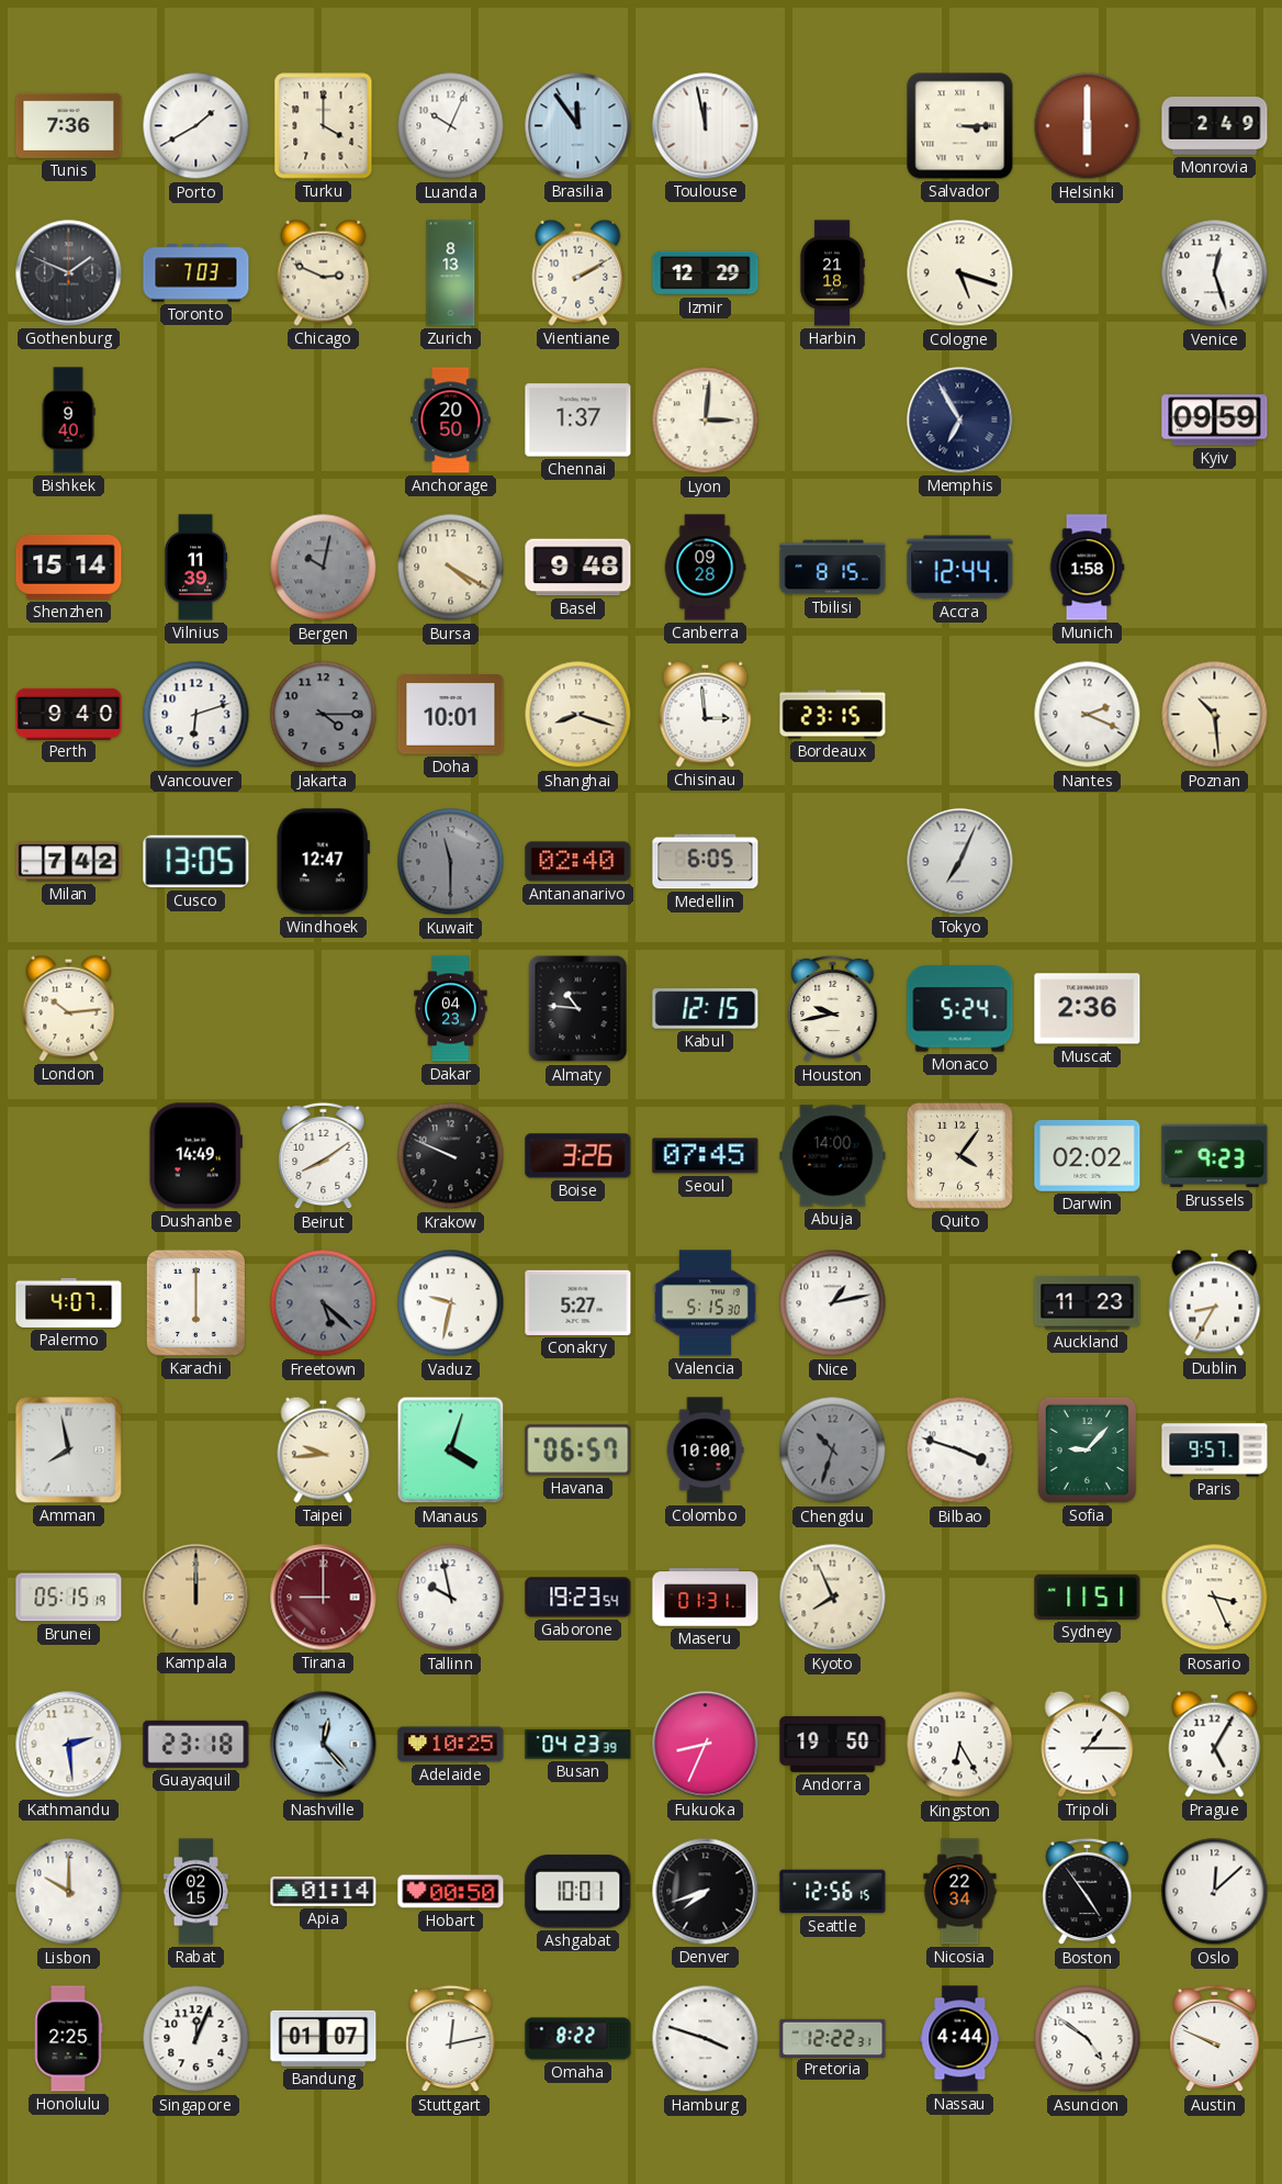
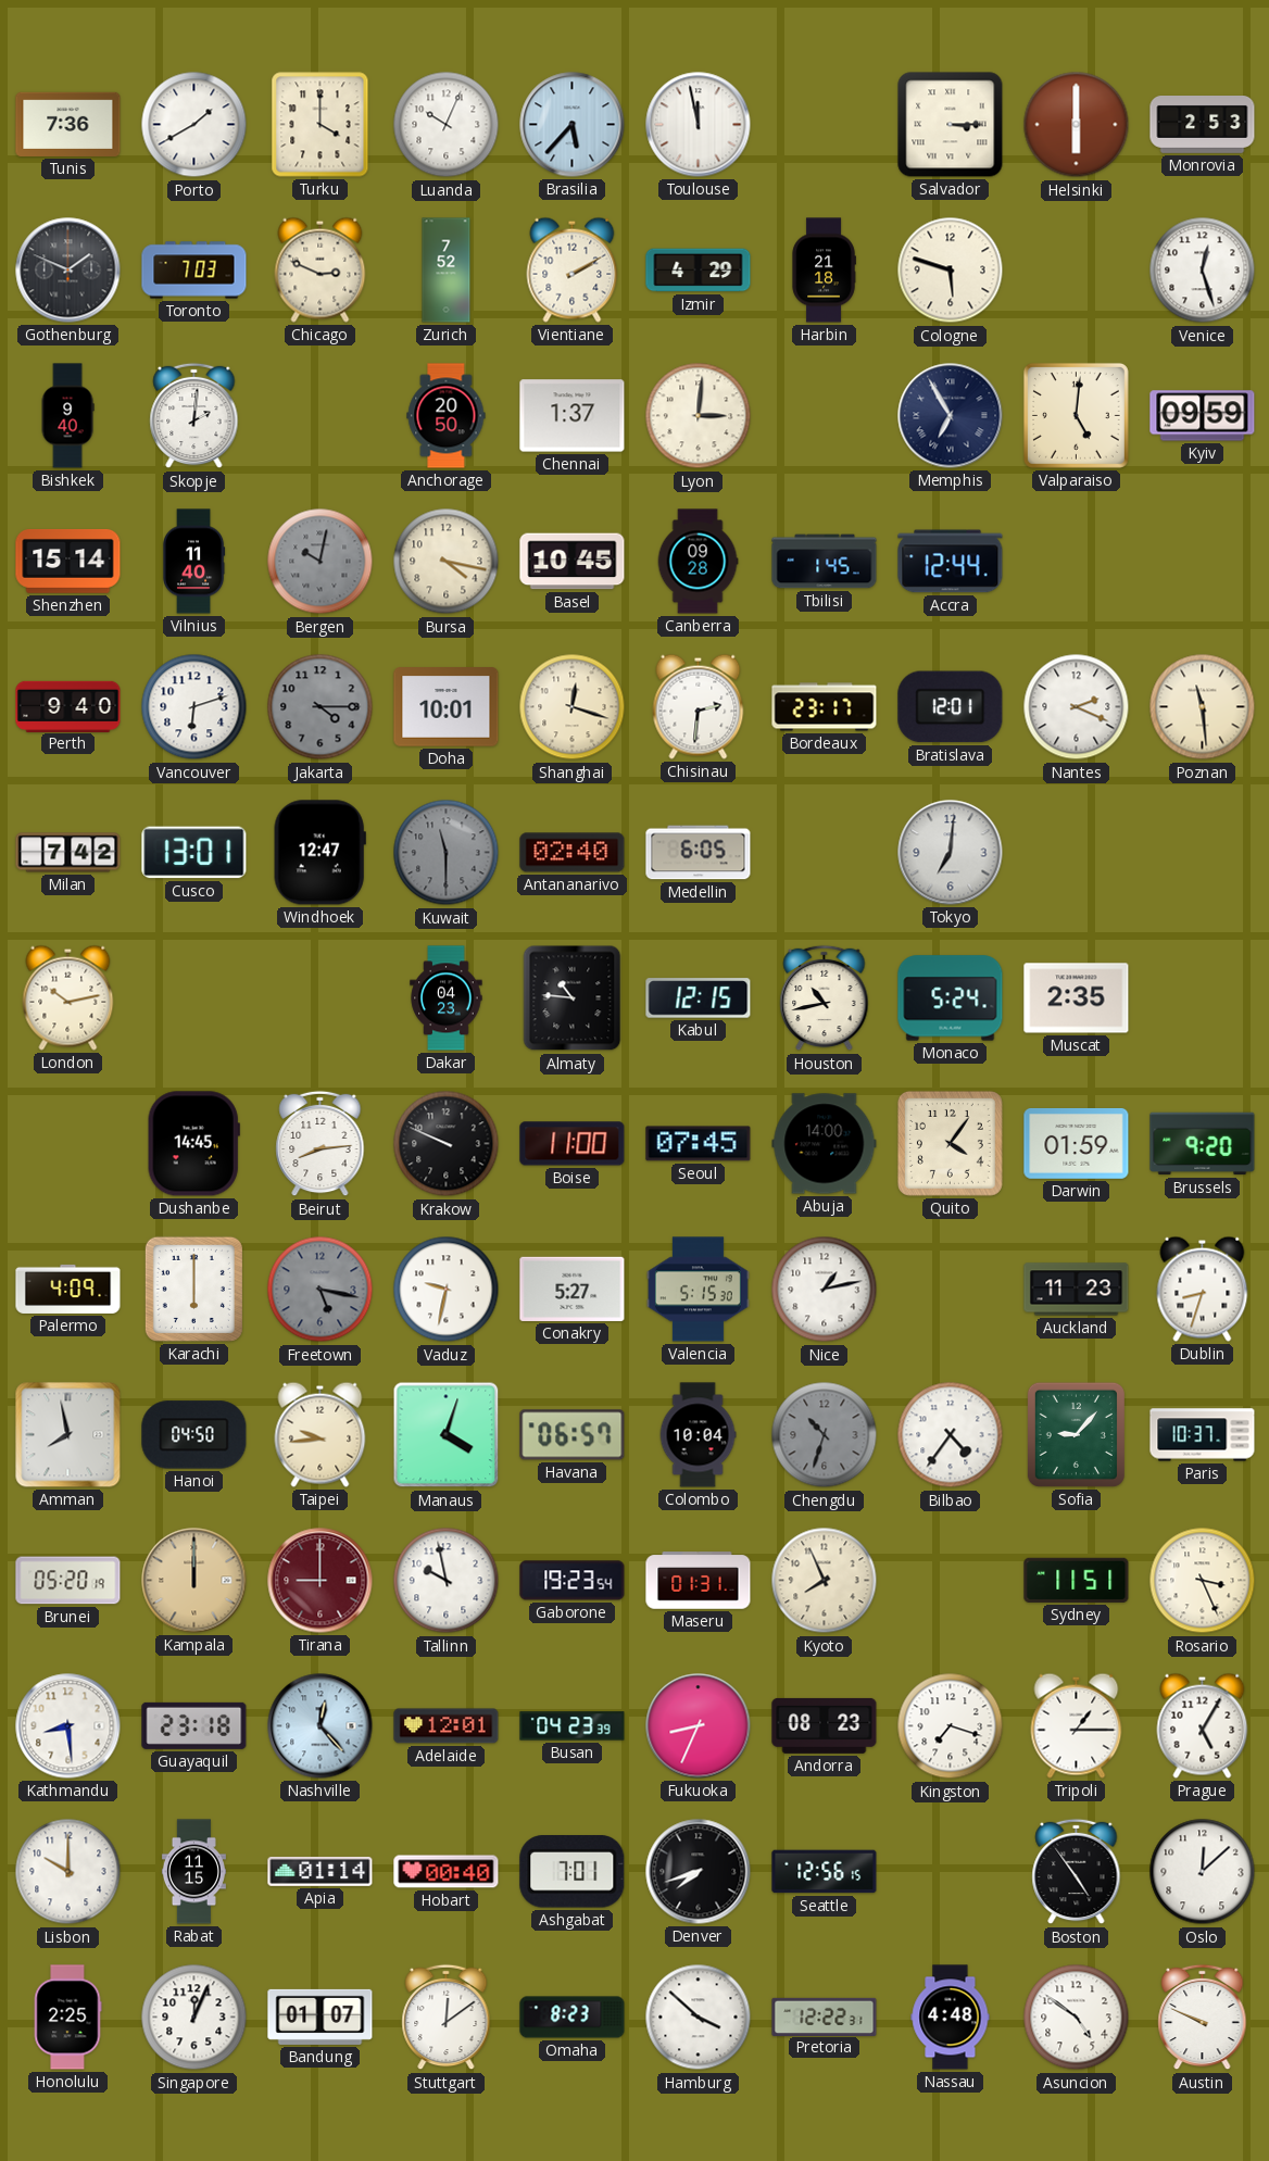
Brasilia: 11:54 -> 5:37 (573, 125)
Monrovia: 2:49 -> 2:53 (1203, 125)
Zurich: 8:13 -> 7:52 (447, 271)
Izmir: 12:29 -> 4:29 (699, 271)
Cologne: 5:18 -> 5:48 (951, 271)
Skopje: none -> 2:01 (194, 416)
Valparaiso: none -> 5:01 (1076, 415)
Vilnius: 11:39 -> 11:40 (193, 562)
Bursa: 4:20 -> 4:17 (447, 562)
Basel: 9:48 -> 10:45 (573, 562)
Tbilisi: 8:15 -> 1:45 (825, 562)
Munich: 1:58 -> none (1087, 568)
Shanghai: 8:18 -> 12:18 (573, 707)
Chisinau: 2:59 -> 2:31 (699, 706)
Bordeaux: 23:15 -> 23:17 (825, 707)
Bratislava: none -> 12:01 (951, 707)
Poznan: 10:29 -> 11:29 (1203, 707)
Cusco: 13:05 -> 13:01 (194, 853)
Tokyo: 7:04 -> 7:01 (951, 853)
London: 10:14 -> 10:13 (68, 997)
Houston: 9:43 -> 10:43 (825, 998)
Muscat: 2:36 -> 2:35 (1077, 998)
Dushanbe: 14:49 -> 14:45 (193, 1144)
Beirut: 8:09 -> 8:14 (321, 1144)
Boise: 3:26 -> 11:00 (573, 1144)
Darwin: 02:02 -> 01:59 (1077, 1144)
Brussels: 9:23 -> 9:20 (1203, 1144)
Palermo: 4:07 -> 4:09 (68, 1289)
Freetown: 5:22 -> 5:17 (321, 1290)
Dublin: 8:35 -> 8:33 (1203, 1289)
Hanoi: none -> 04:50 (194, 1435)
Colombo: 10:00 -> 10:04 (698, 1435)
Bilbao: 3:48 -> 4:36 (951, 1435)
Paris: 9:57 -> 10:37 (1203, 1435)
Brunei: 05:15 -> 05:20 (68, 1581)
Kathmandu: 2:29 -> 8:29 (68, 1726)
Adelaide: 10:25 -> 12:01 (447, 1726)
Andorra: 19:50 -> 08:23 (825, 1725)
Kingston: 6:25 -> 7:18 (951, 1726)
Rabat: 02:15 -> 11:15 (193, 1872)
Hobart: 00:50 -> 00:40 (447, 1872)
Ashgabat: 10:01 -> 7:01 (573, 1872)
Nicosia: 22:34 -> none (960, 1892)
Stuttgart: 12:13 -> 12:09 (447, 2018)
Omaha: 8:22 -> 8:23 (573, 2018)
Hamburg: 3:48 -> 3:52 (699, 2018)
Nassau: 4:44 -> 4:48 (951, 2018)
